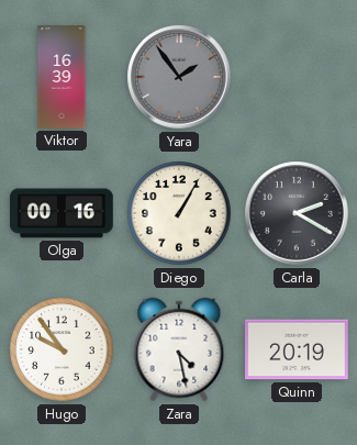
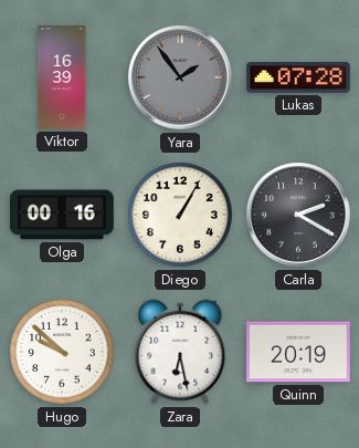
Lukas: none -> 07:28 (299, 79)
Hugo: 9:54 -> 9:52 (62, 352)
Zara: 4:28 -> 6:28 (180, 352)
